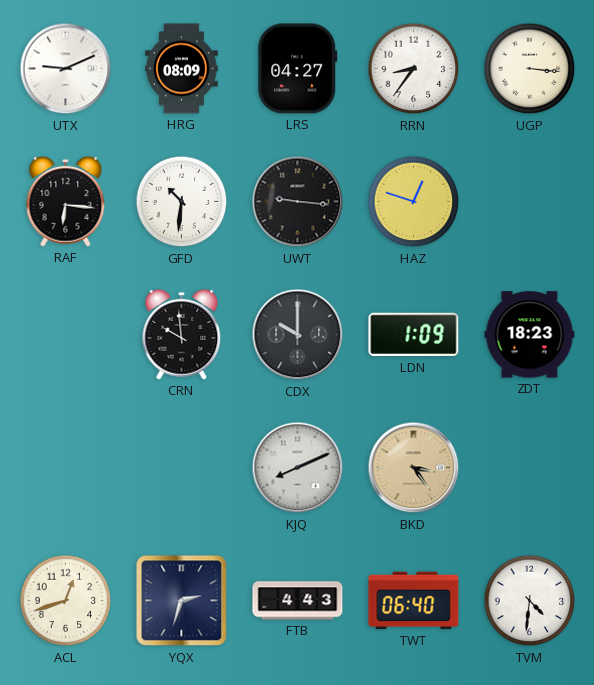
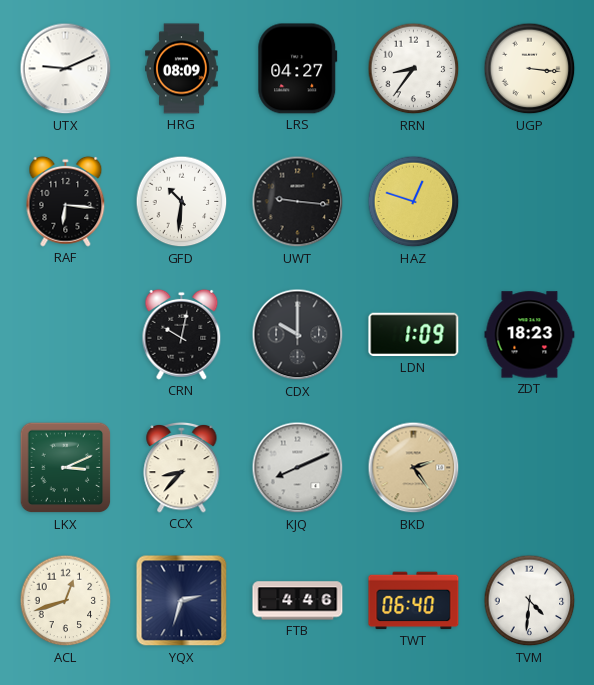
CRN: 9:59 -> 10:02 (182, 334)
LKX: none -> 3:11 (66, 468)
CCX: none -> 8:37 (182, 467)
BKD: 3:24 -> 2:24 (414, 468)
FTB: 4:43 -> 4:46 (298, 601)
